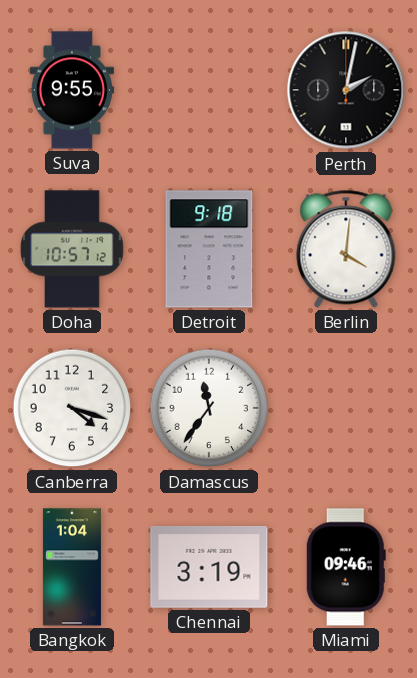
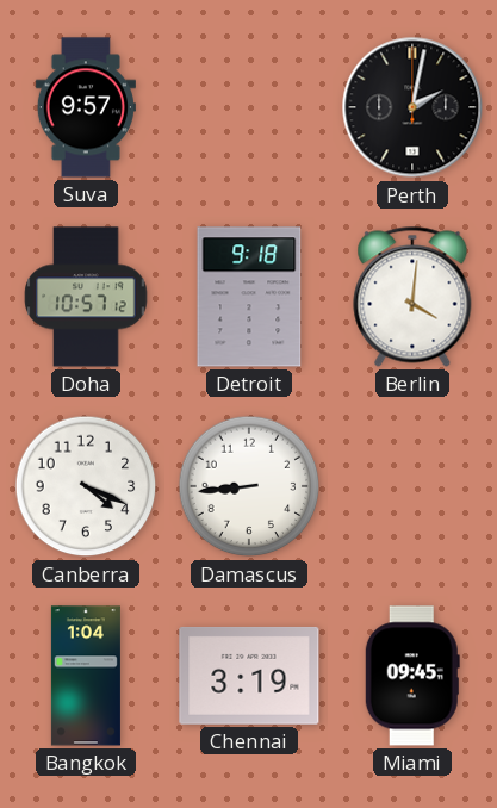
Suva: 9:55 -> 9:57 (86, 107)
Canberra: 4:18 -> 4:19 (86, 486)
Damascus: 11:36 -> 8:44 (249, 486)
Miami: 09:46 -> 09:45 (412, 676)
